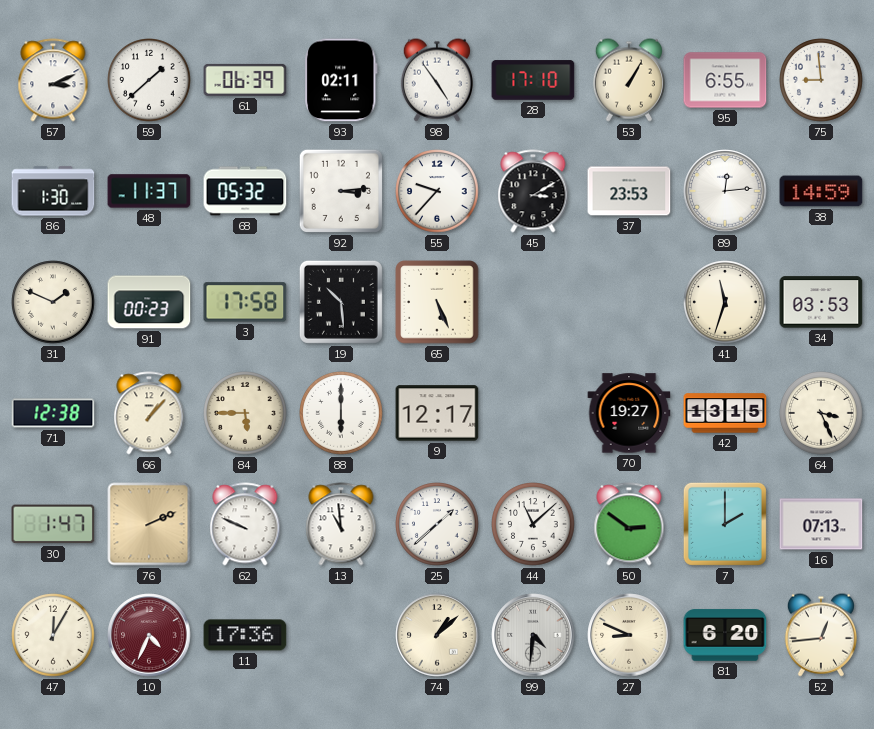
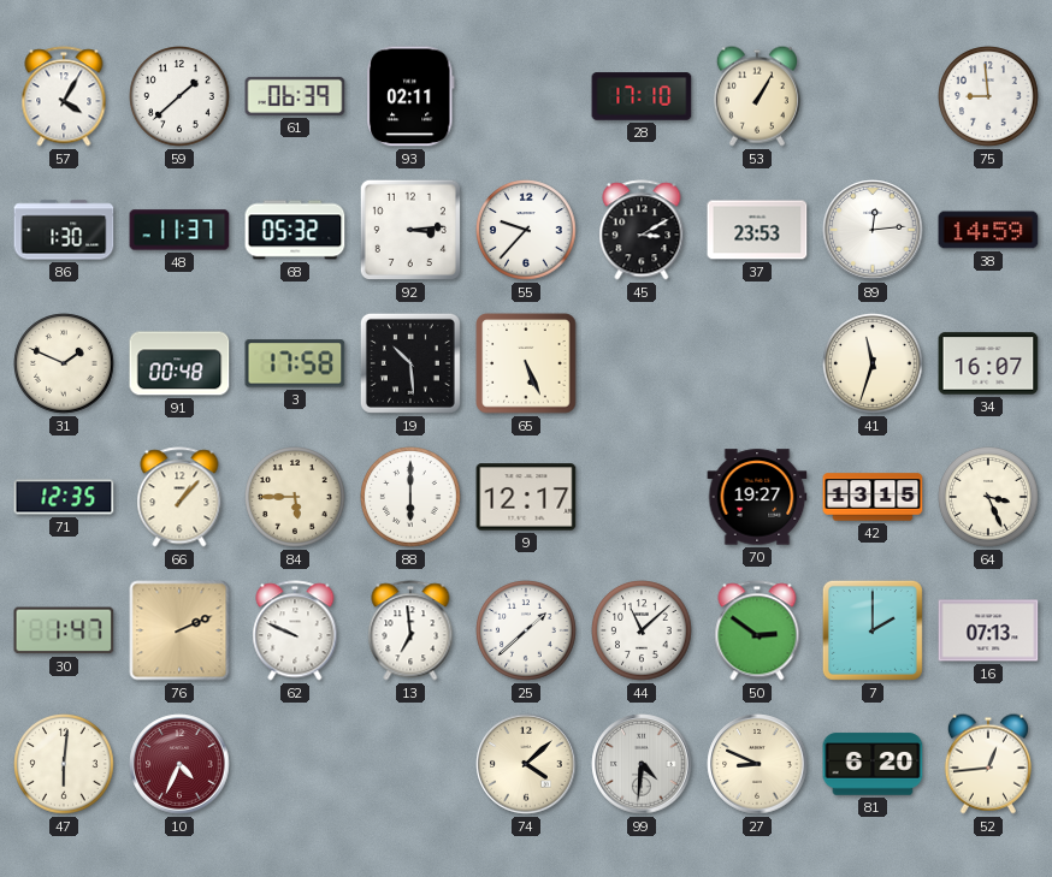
57: 3:11 -> 4:05 (64, 96)
98: 4:54 -> none (437, 80)
95: 6:55 -> none (725, 80)
91: 00:23 -> 00:48 (179, 363)
34: 03:53 -> 16:07 (988, 363)
71: 12:38 -> 12:35 (64, 497)
13: 10:59 -> 6:59 (410, 630)
47: 12:05 -> 6:01 (64, 764)
11: 17:36 -> none (245, 635)
74: 1:08 -> 4:08 (526, 764)
